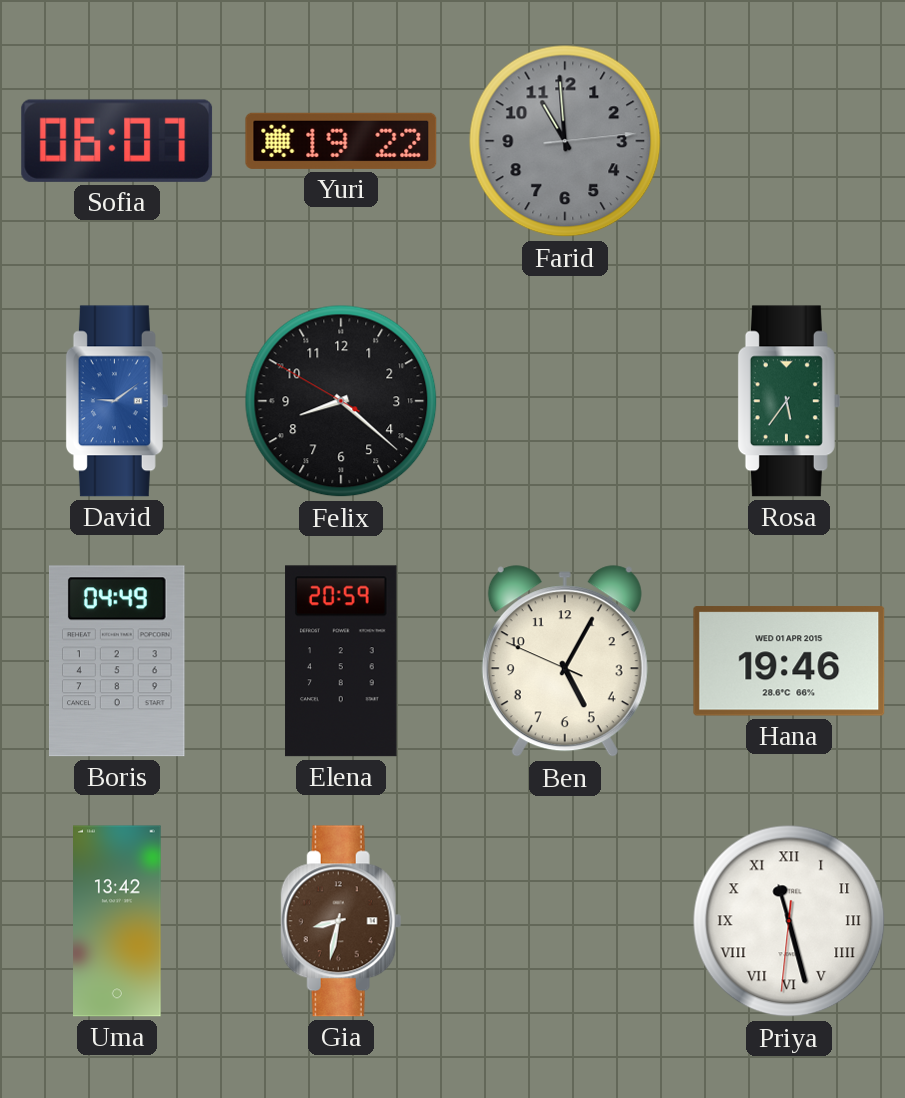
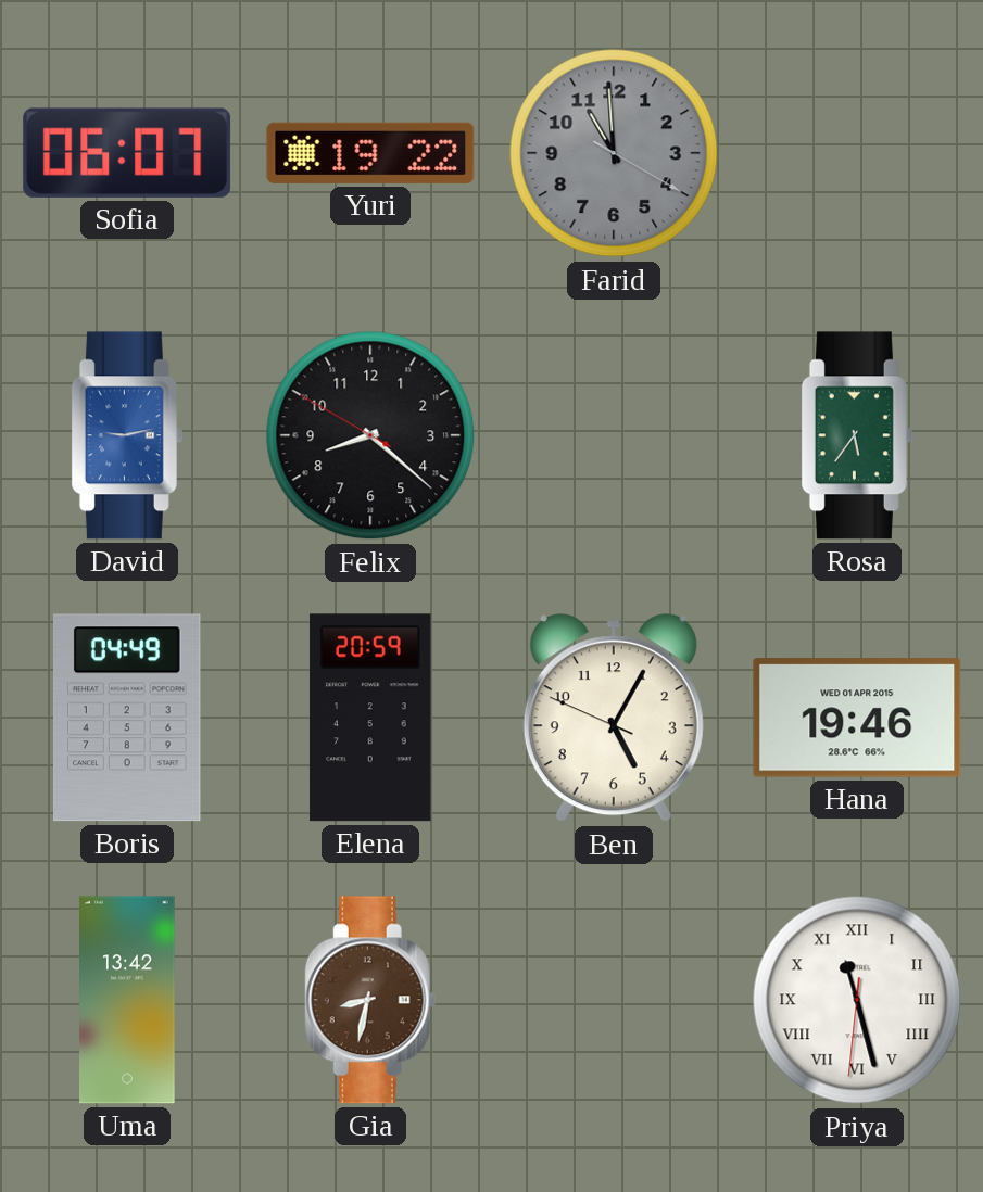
Farid: 10:59:14 -> 10:59:20 (614, 153)
David: 9:09 -> 9:13 (127, 435)
